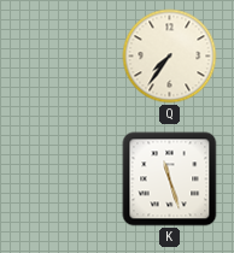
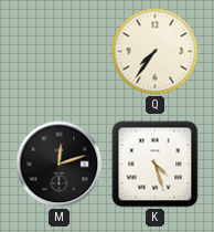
M: none -> 12:12 (60, 165)
K: 11:27 -> 4:27 (156, 165)
